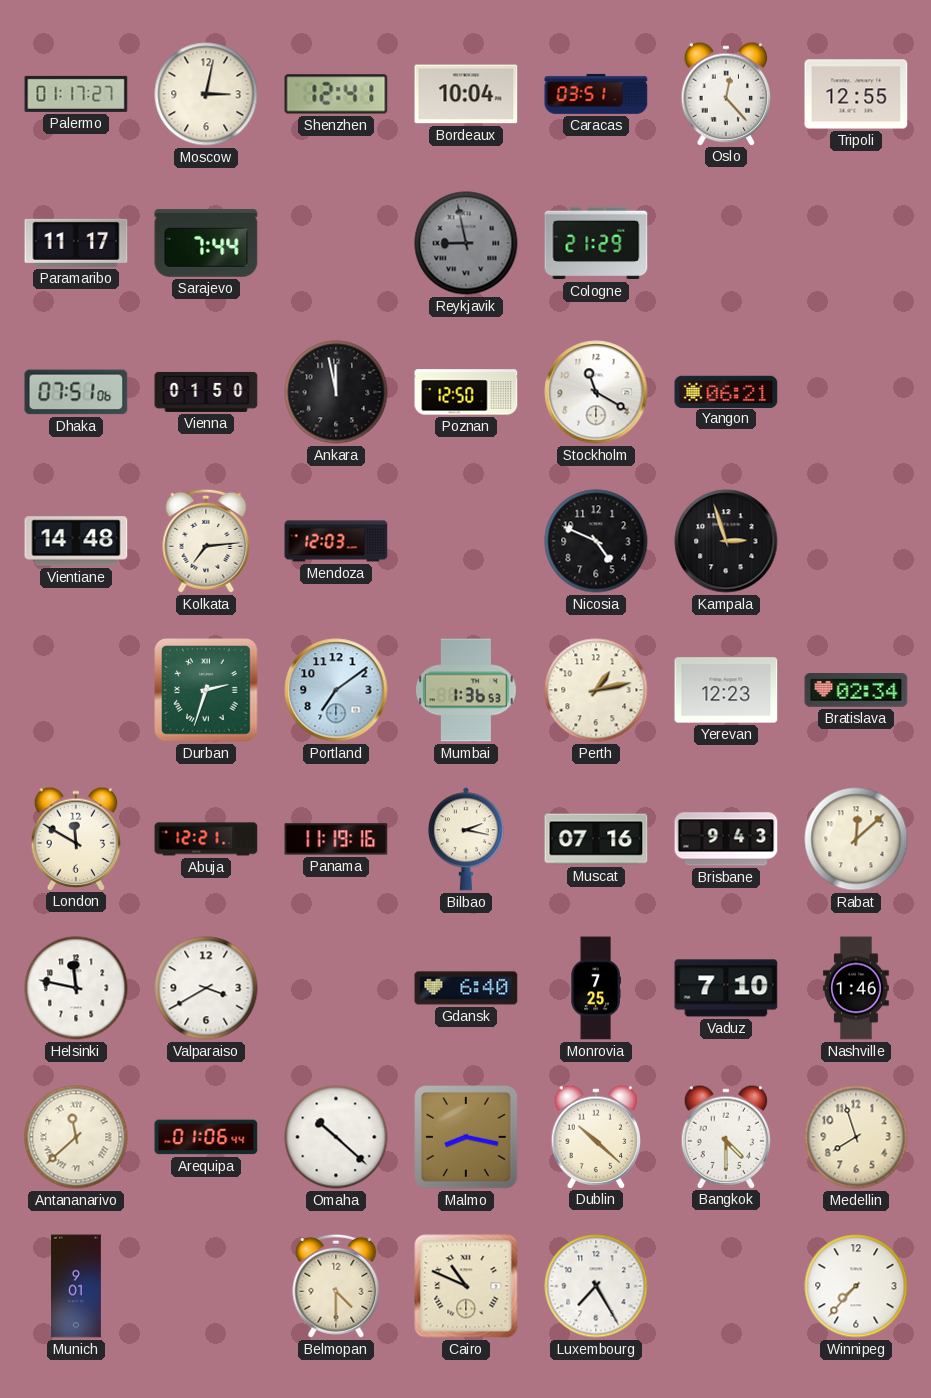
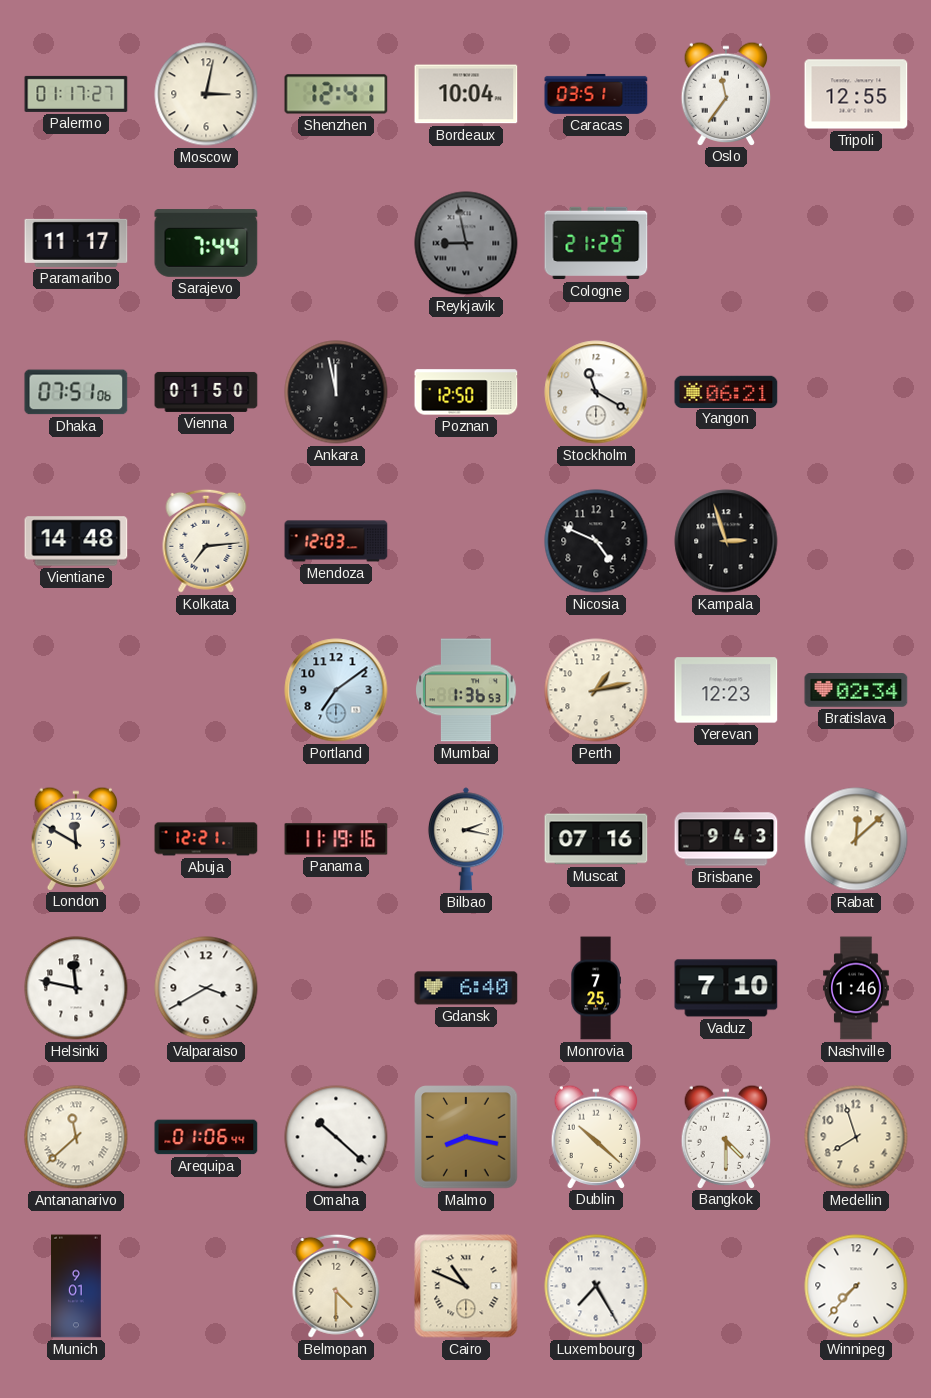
Oslo: 12:23 -> 11:36 (726, 93)
Durban: 2:33 -> none (206, 690)
